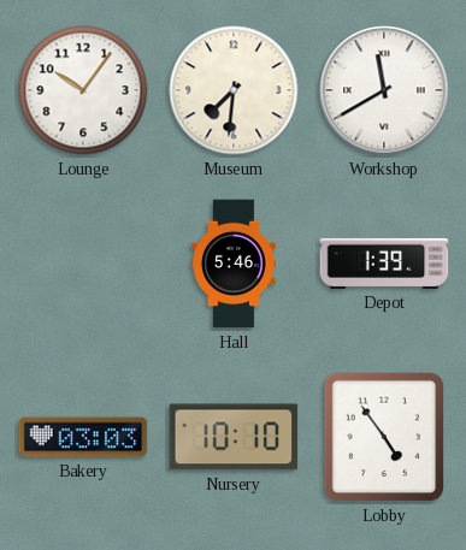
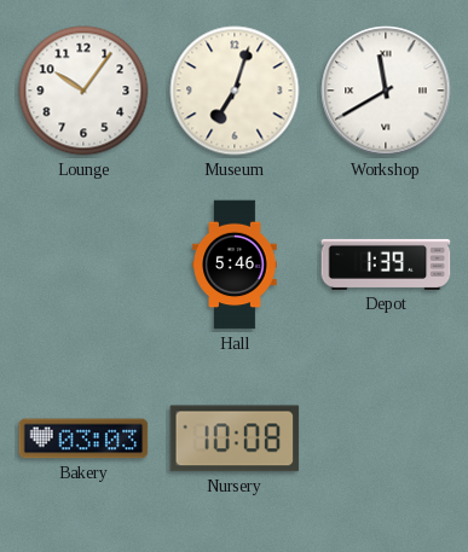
Museum: 7:31 -> 7:03 (235, 91)
Nursery: 10:10 -> 10:08 (235, 438)
Lobby: 4:54 -> none (384, 437)
